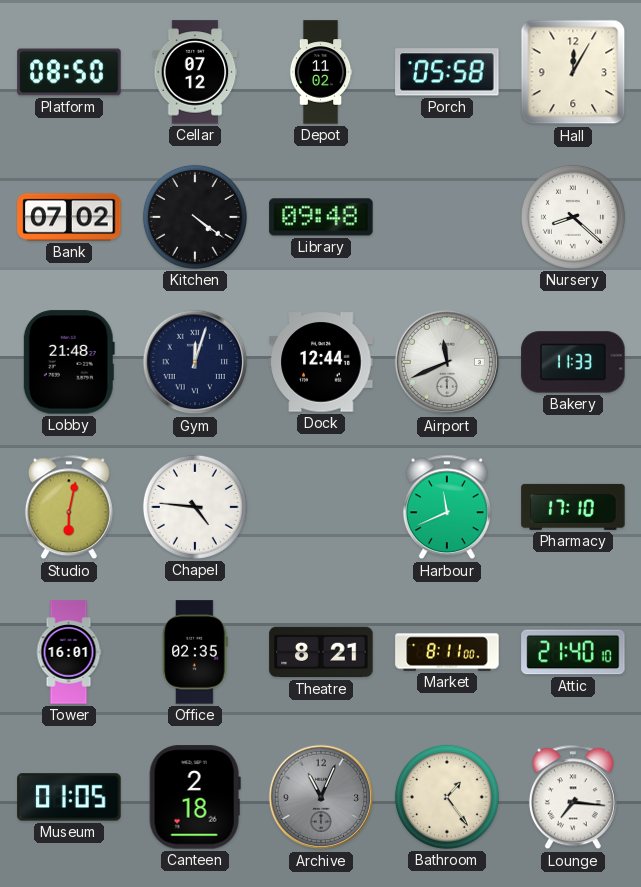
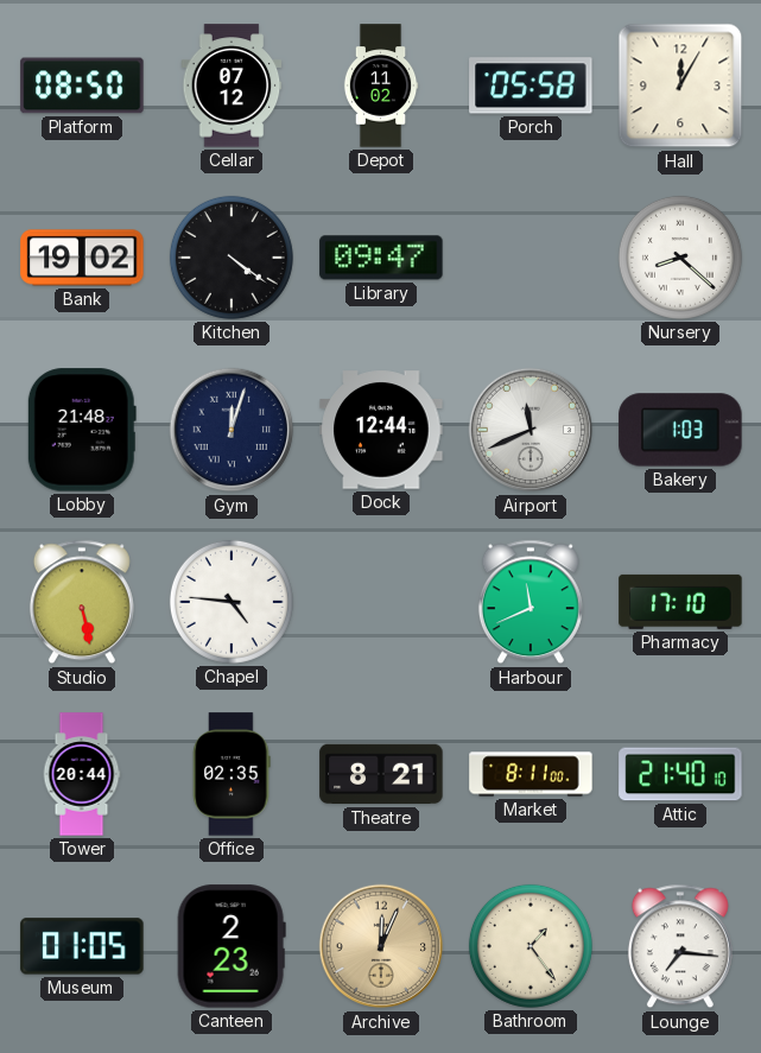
Bank: 07:02 -> 19:02 (82, 258)
Library: 09:48 -> 09:47 (381, 258)
Bakery: 11:33 -> 1:03 (680, 430)
Studio: 6:02 -> 5:28 (82, 602)
Tower: 16:01 -> 20:44 (82, 774)
Canteen: 2:18 -> 2:23 (232, 946)
Archive: 11:04 -> 12:04 (381, 946)
Archive dial: grey -> champagne (381, 946)
